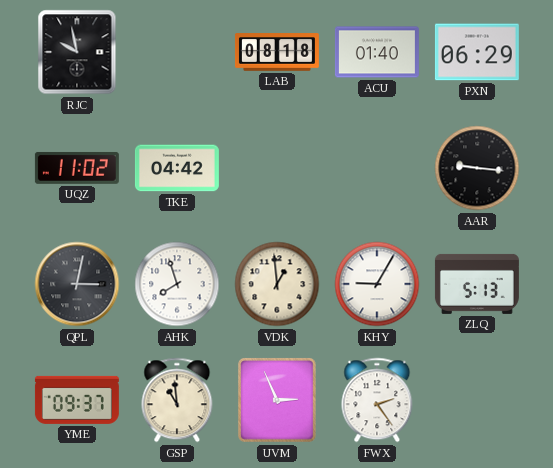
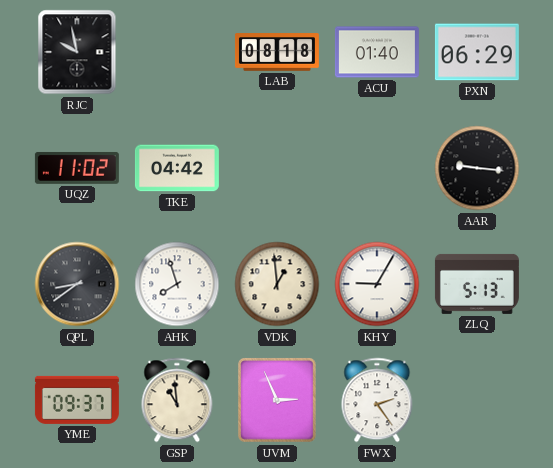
QPL: 3:02 -> 8:39 (77, 284)
